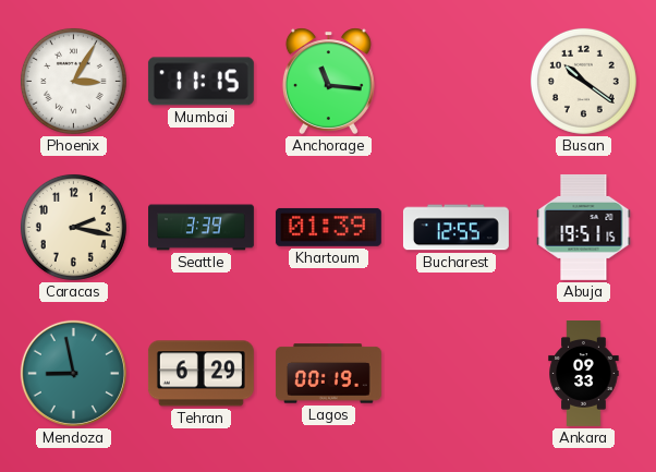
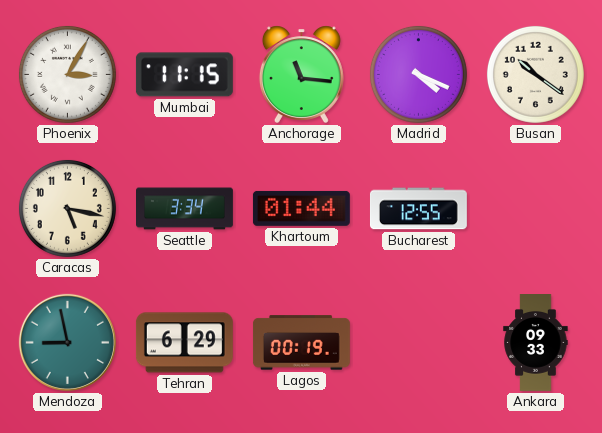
Madrid: none -> 4:19 (418, 74)
Caracas: 2:17 -> 5:17 (67, 208)
Seattle: 3:39 -> 3:34 (185, 209)
Khartoum: 01:39 -> 01:44 (301, 208)
Abuja: 19:51 -> none (584, 227)
